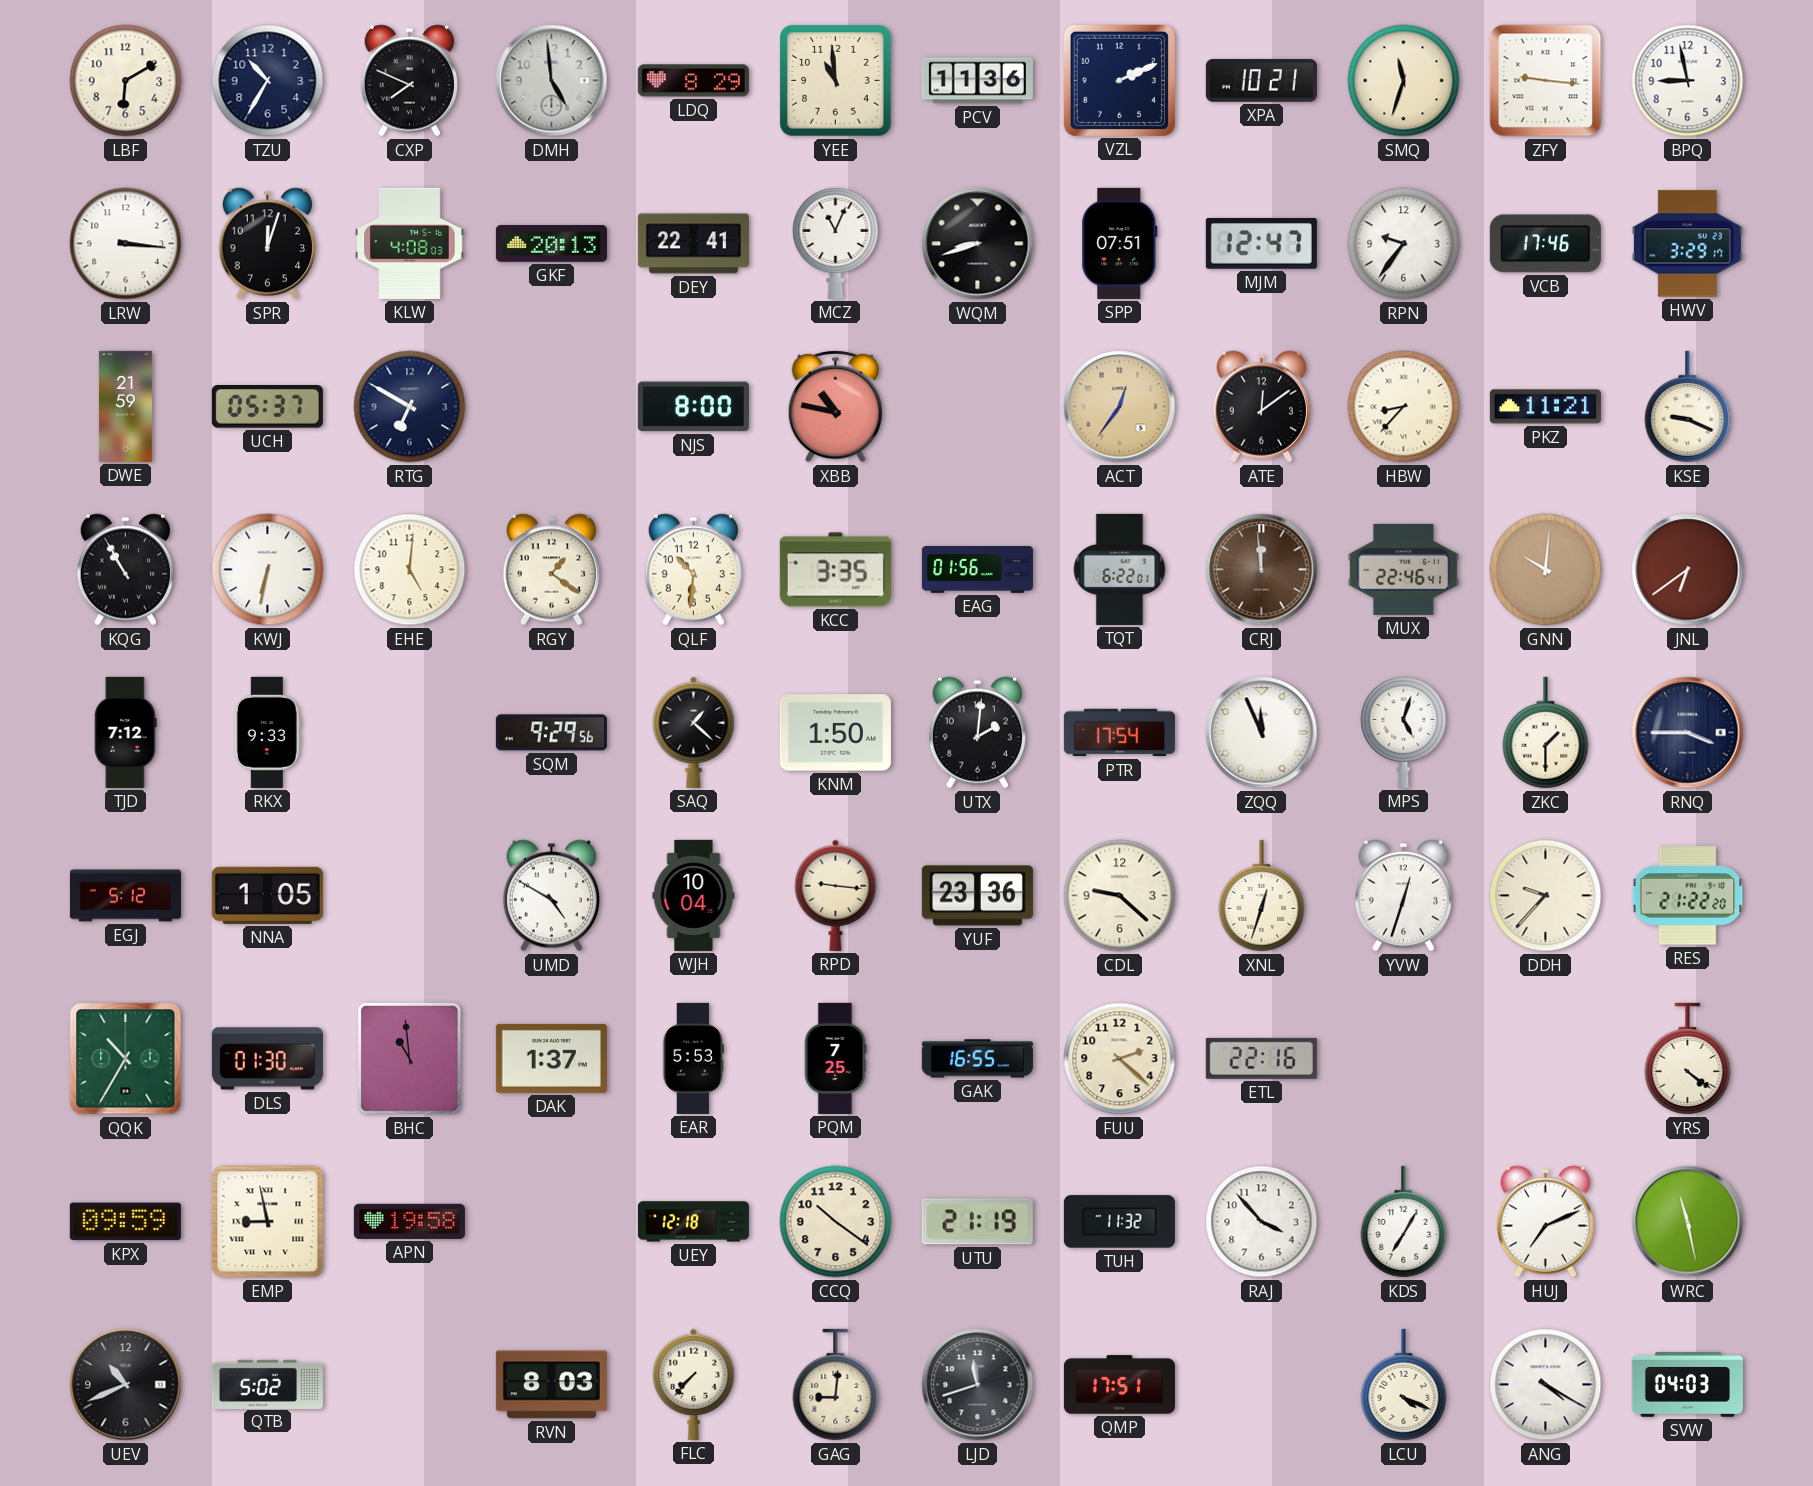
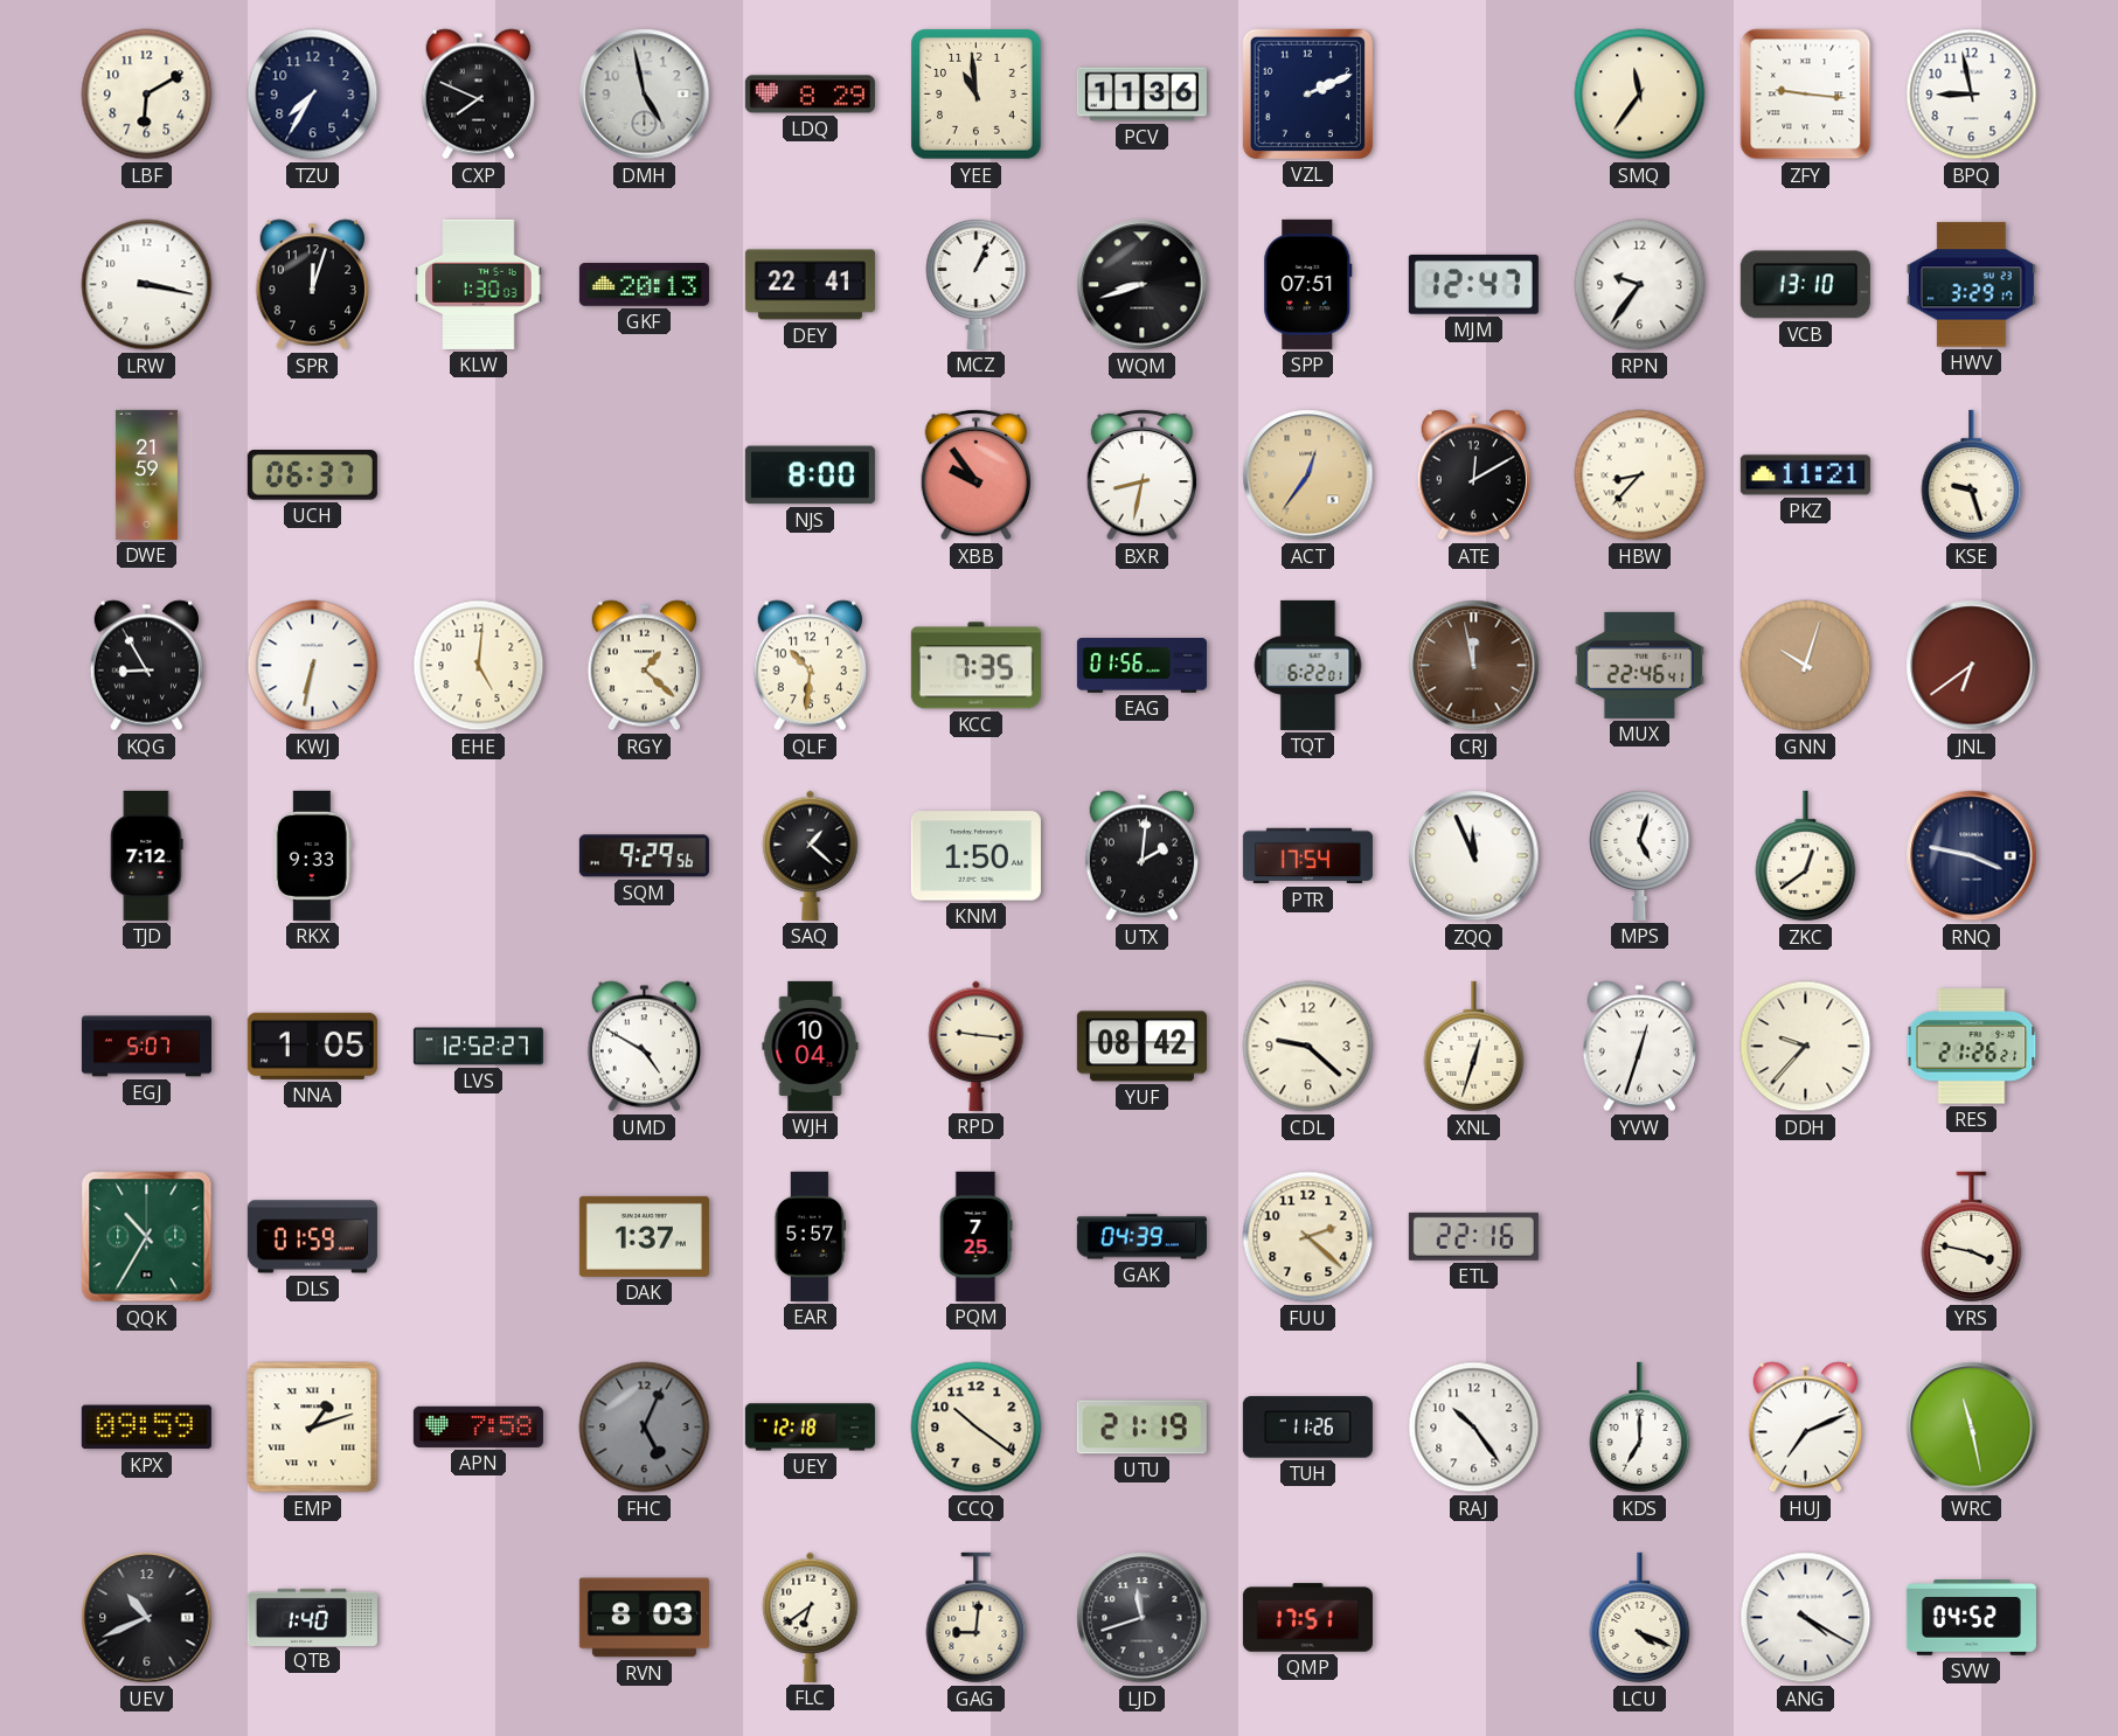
TZU: 10:35 -> 7:35 (313, 95)
DMH: 4:59 -> 4:58 (645, 95)
XPA: 10:21 -> none (1261, 81)
SMQ: 11:33 -> 11:36 (1640, 95)
LRW: 3:16 -> 3:17 (147, 285)
KLW: 4:08 -> 1:30 (479, 284)
MCZ: 11:04 -> 1:04 (977, 284)
VCB: 17:46 -> 13:10 (1805, 285)
UCH: 05:37 -> 06:37 (312, 475)
RTG: 6:50 -> none (410, 407)
XBB: 10:47 -> 9:54 (977, 474)
BXR: none -> 8:32 (1143, 474)
ATE: 12:09 -> 12:10 (1473, 475)
KSE: 9:19 -> 9:27 (1972, 475)
KQG: 10:55 -> 8:55 (146, 666)
RGY: 1:21 -> 1:22 (644, 666)
KCC: 3:35 -> 7:35 (975, 666)
CRJ: 11:59 -> 11:58 (1474, 666)
GNN: 10:01 -> 10:03 (1806, 666)
ZKC: 1:30 -> 12:39 (1806, 856)
RNQ: 3:45 -> 3:47 (1972, 856)
EGJ: 5:12 -> 5:07 (146, 1047)
LVS: none -> 12:52 (478, 1047)
YUF: 23:36 -> 08:42 (1141, 1047)
RES: 21:22 -> 21:26 (1972, 1047)
DLS: 01:30 -> 01:59 (312, 1237)
BHC: 10:59 -> none (409, 1058)
EAR: 5:53 -> 5:57 (811, 1236)
GAK: 16:55 -> 04:39 (1141, 1237)
YRS: 4:21 -> 3:47 (1972, 1237)
EMP: 8:58 -> 1:12 (313, 1428)
APN: 19:58 -> 7:58 (478, 1426)
FHC: none -> 5:04 (645, 1428)
TUH: 11:32 -> 11:26 (1307, 1428)
RAJ: 3:53 -> 10:24 (1474, 1428)
KDS: 7:05 -> 7:00 (1640, 1428)
QTB: 5:02 -> 1:40 (312, 1617)
FLC: 7:37 -> 6:39 (811, 1617)
SVW: 04:03 -> 04:52 (1971, 1618)
